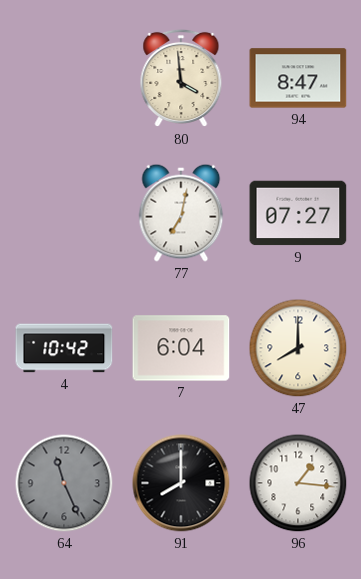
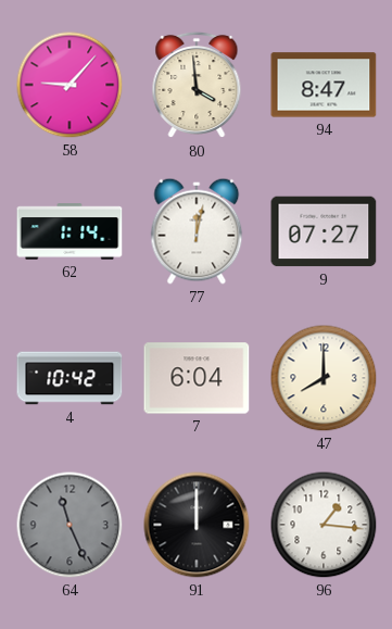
58: none -> 9:07 (69, 85)
62: none -> 1:14 (69, 231)
77: 7:02 -> 12:02 (197, 231)
91: 8:00 -> 12:00 (197, 525)
